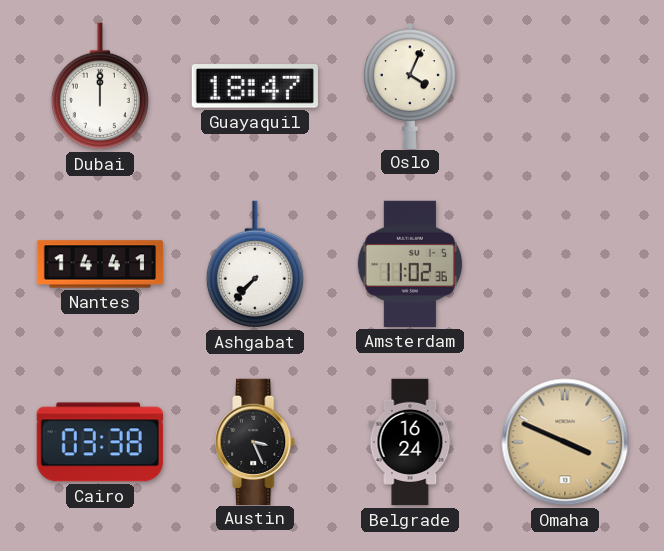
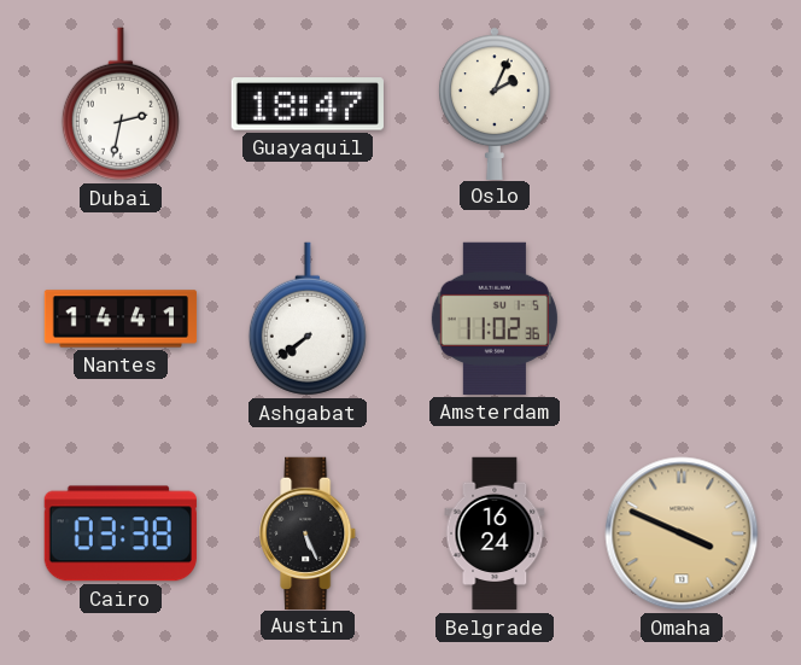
Dubai: 12:00 -> 2:32 (121, 104)
Oslo: 4:04 -> 2:04 (495, 103)
Ashgabat: 7:37 -> 7:39 (308, 319)
Austin: 3:26 -> 5:26 (309, 532)
